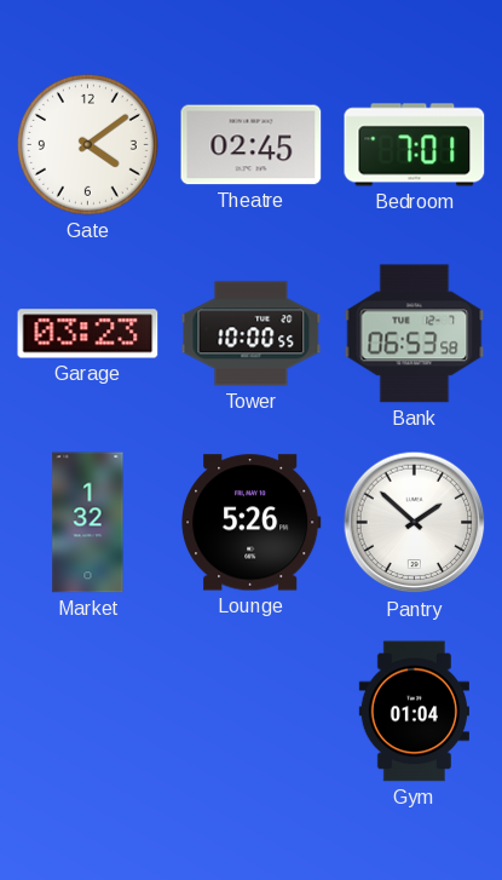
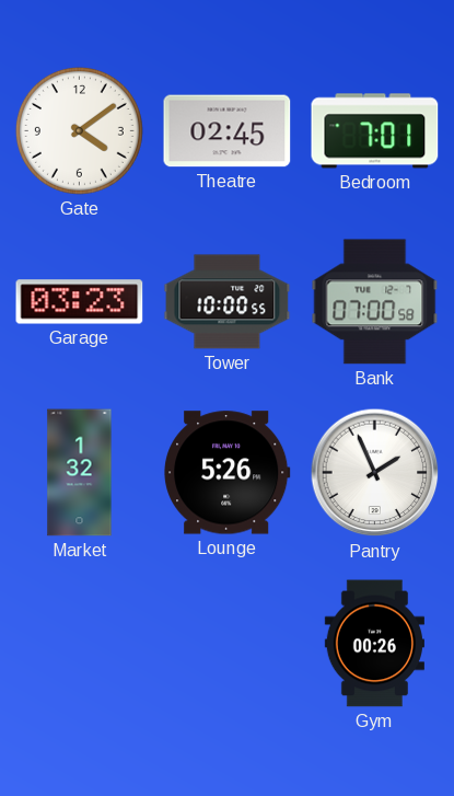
Bank: 06:53 -> 07:00 (375, 302)
Pantry: 1:52 -> 1:56 (375, 473)
Gym: 01:04 -> 00:26 (374, 644)
